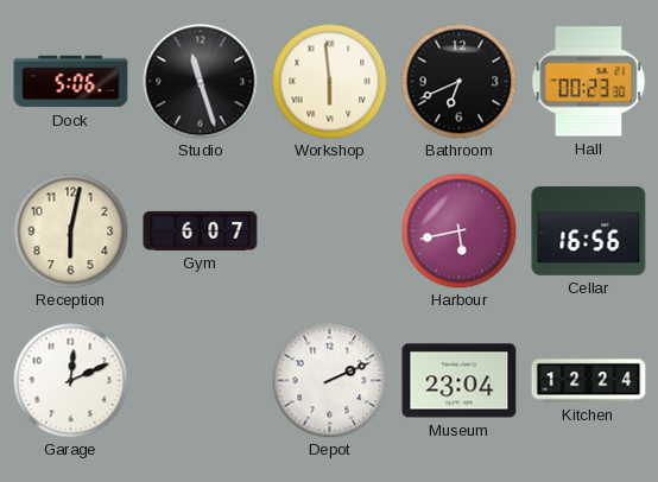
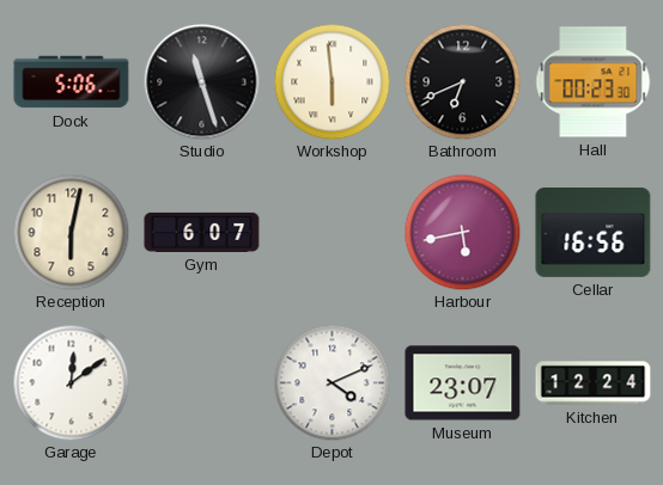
Garage: 12:11 -> 12:09 (71, 382)
Depot: 2:11 -> 4:11 (331, 382)
Museum: 23:04 -> 23:07 (463, 383)
